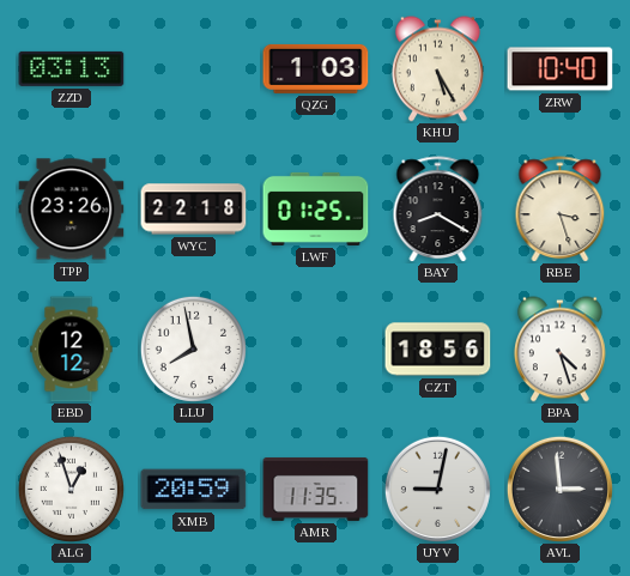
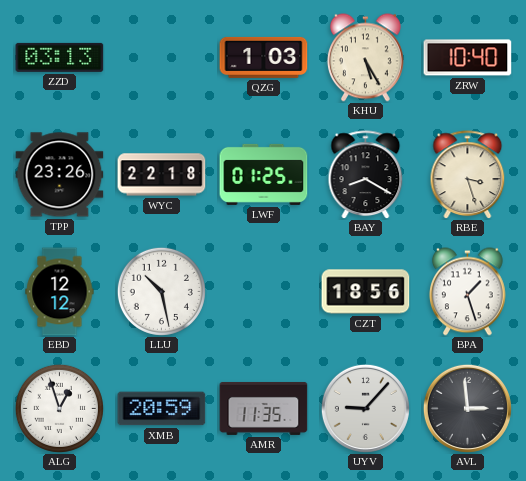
LLU: 7:58 -> 10:28 (161, 291)
BPA: 4:27 -> 1:27 (467, 292)
UYV: 9:02 -> 9:07 (365, 408)
